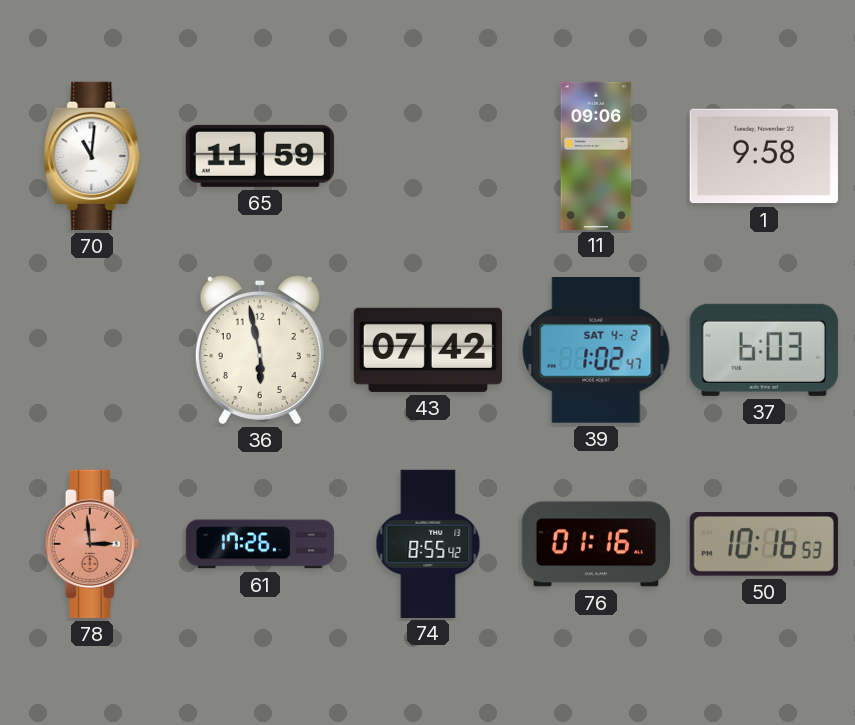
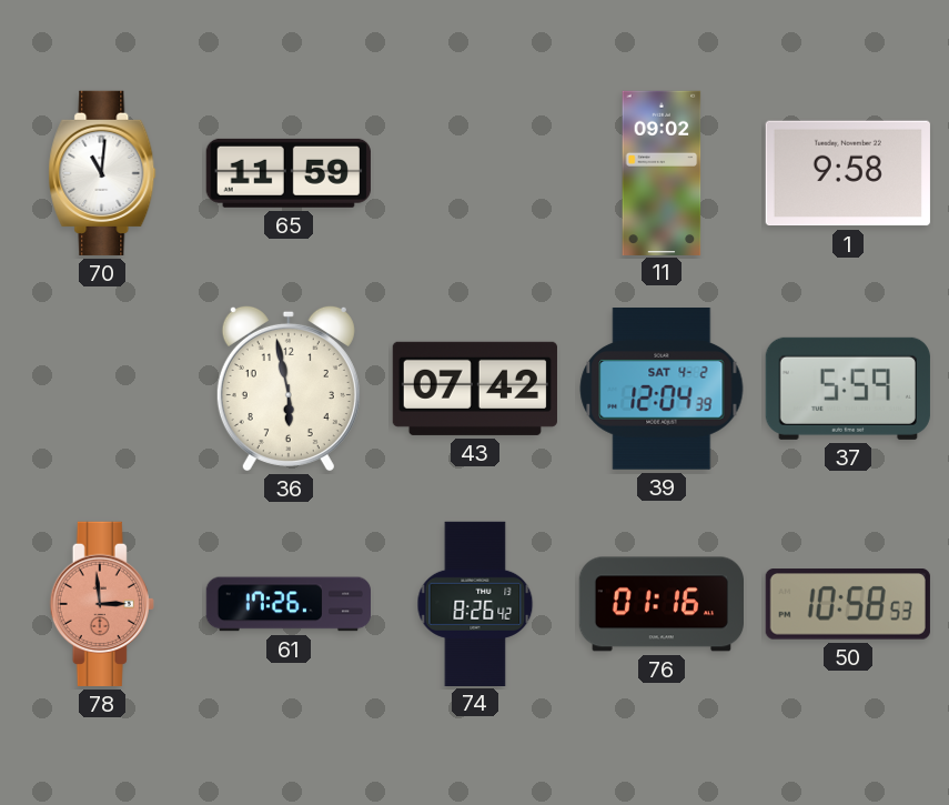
11: 09:06 -> 09:02 (662, 172)
39: 1:02 -> 12:04 (662, 390)
37: 6:03 -> 5:59 (848, 389)
74: 8:55 -> 8:26 (475, 603)
50: 10:16 -> 10:58 (848, 604)
